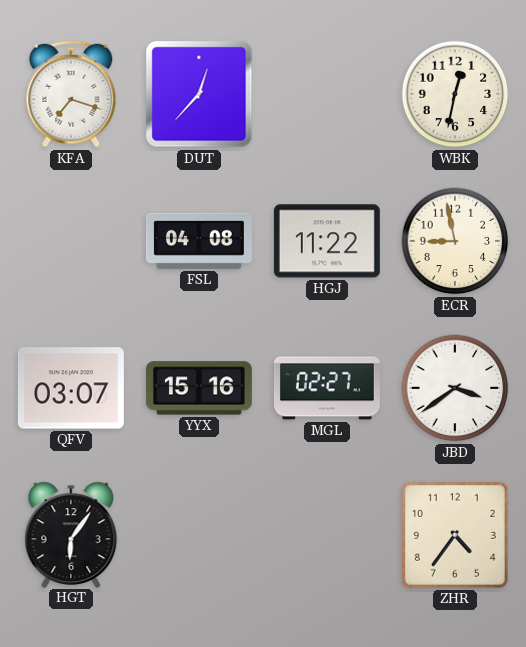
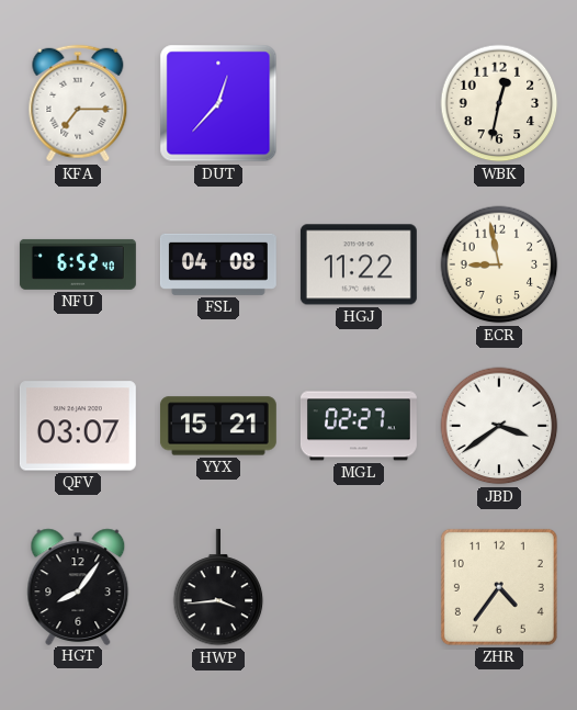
KFA: 7:18 -> 7:15 (78, 103)
NFU: none -> 6:52 (78, 264)
YYX: 15:16 -> 15:21 (218, 426)
HGT: 6:06 -> 8:06 (78, 586)
HWP: none -> 3:44 (218, 587)
